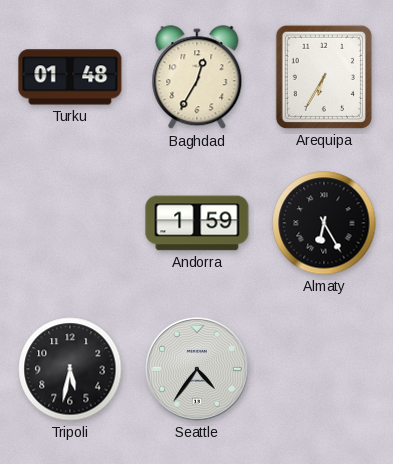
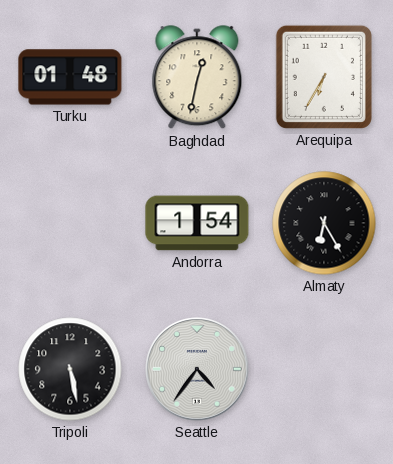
Baghdad: 12:35 -> 12:32 (197, 78)
Andorra: 1:59 -> 1:54 (197, 223)
Tripoli: 5:32 -> 5:28 (70, 369)
